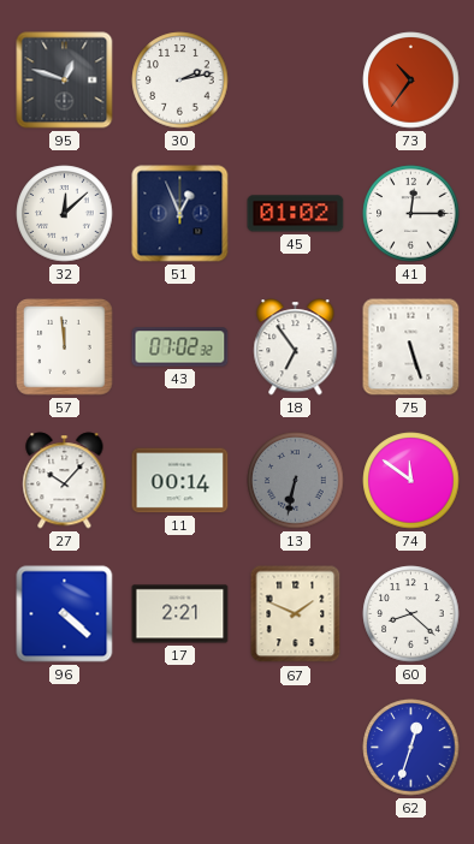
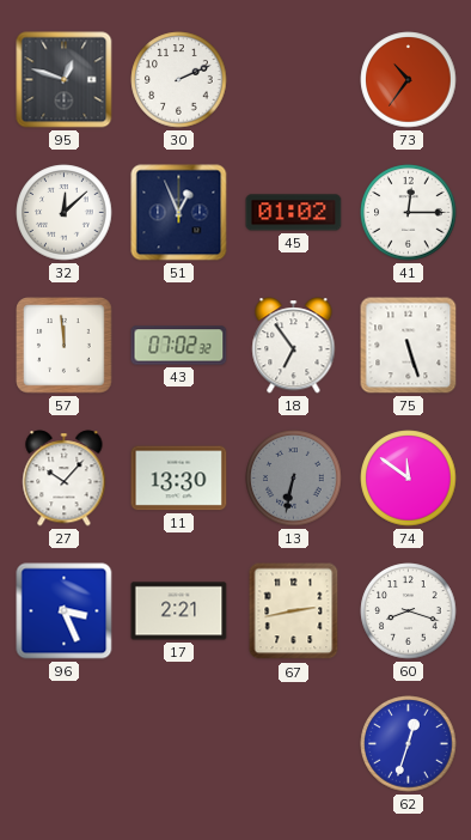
30: 2:13 -> 2:11 (179, 80)
11: 00:14 -> 13:30 (179, 479)
96: 4:22 -> 3:26 (65, 611)
67: 1:49 -> 2:43 (294, 611)
60: 8:22 -> 8:18 (409, 611)
